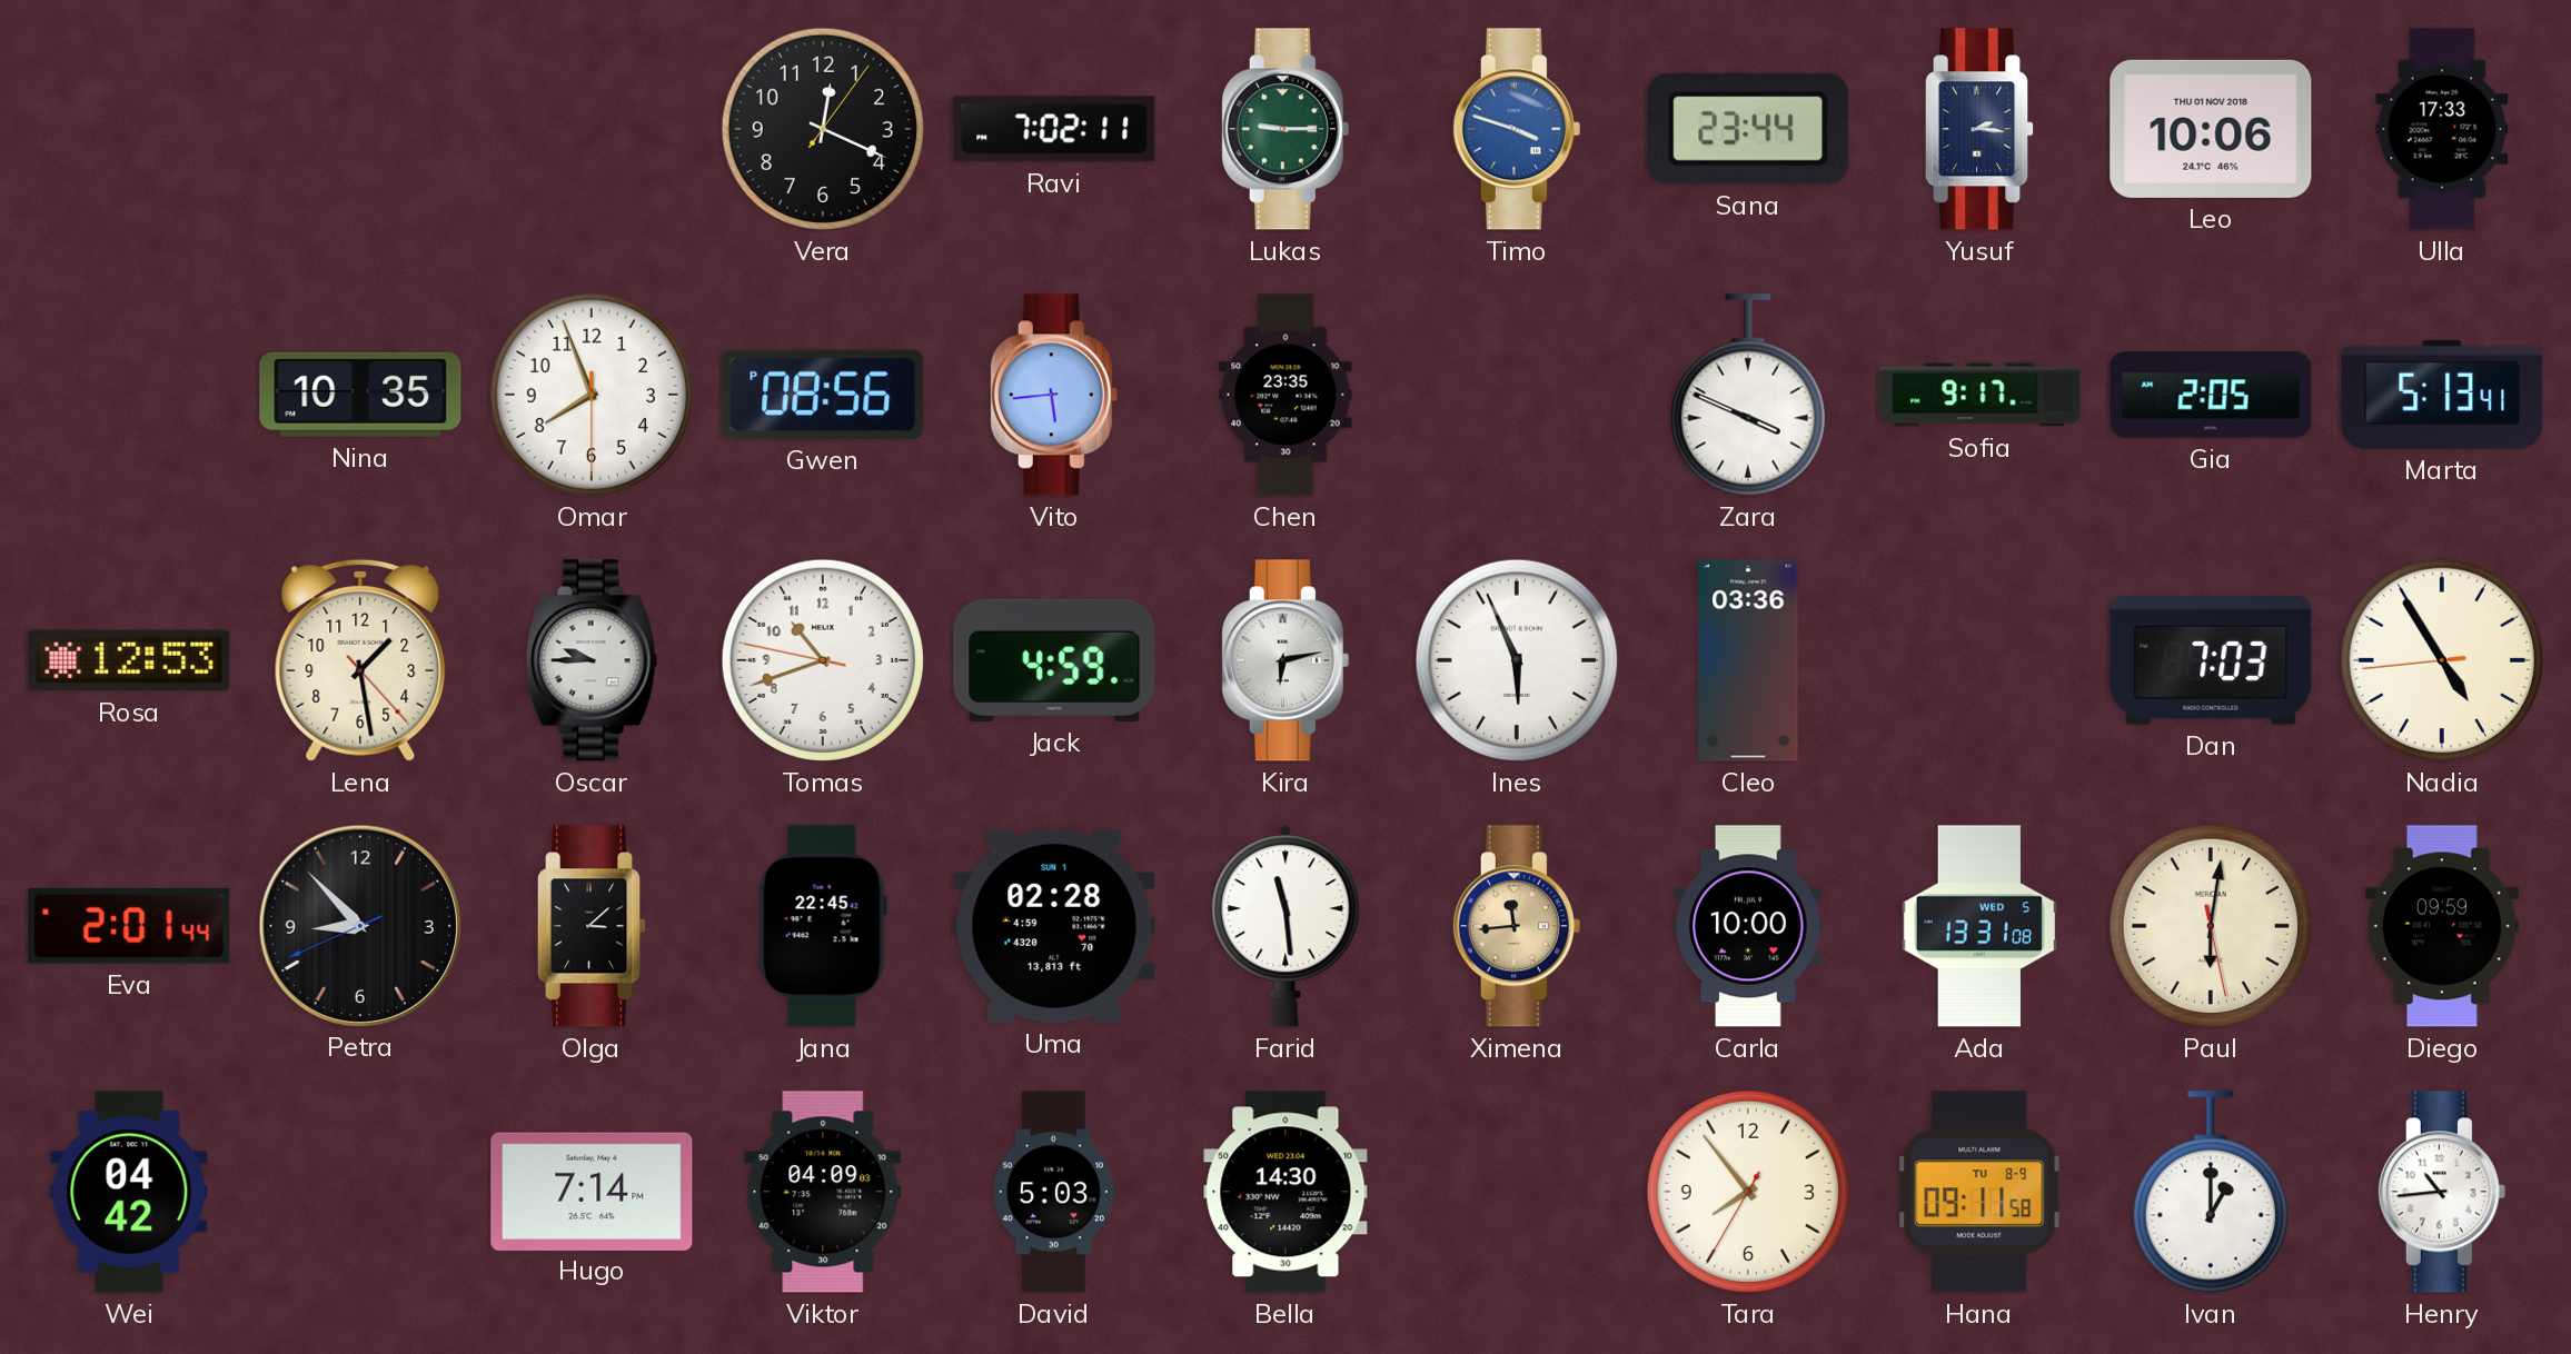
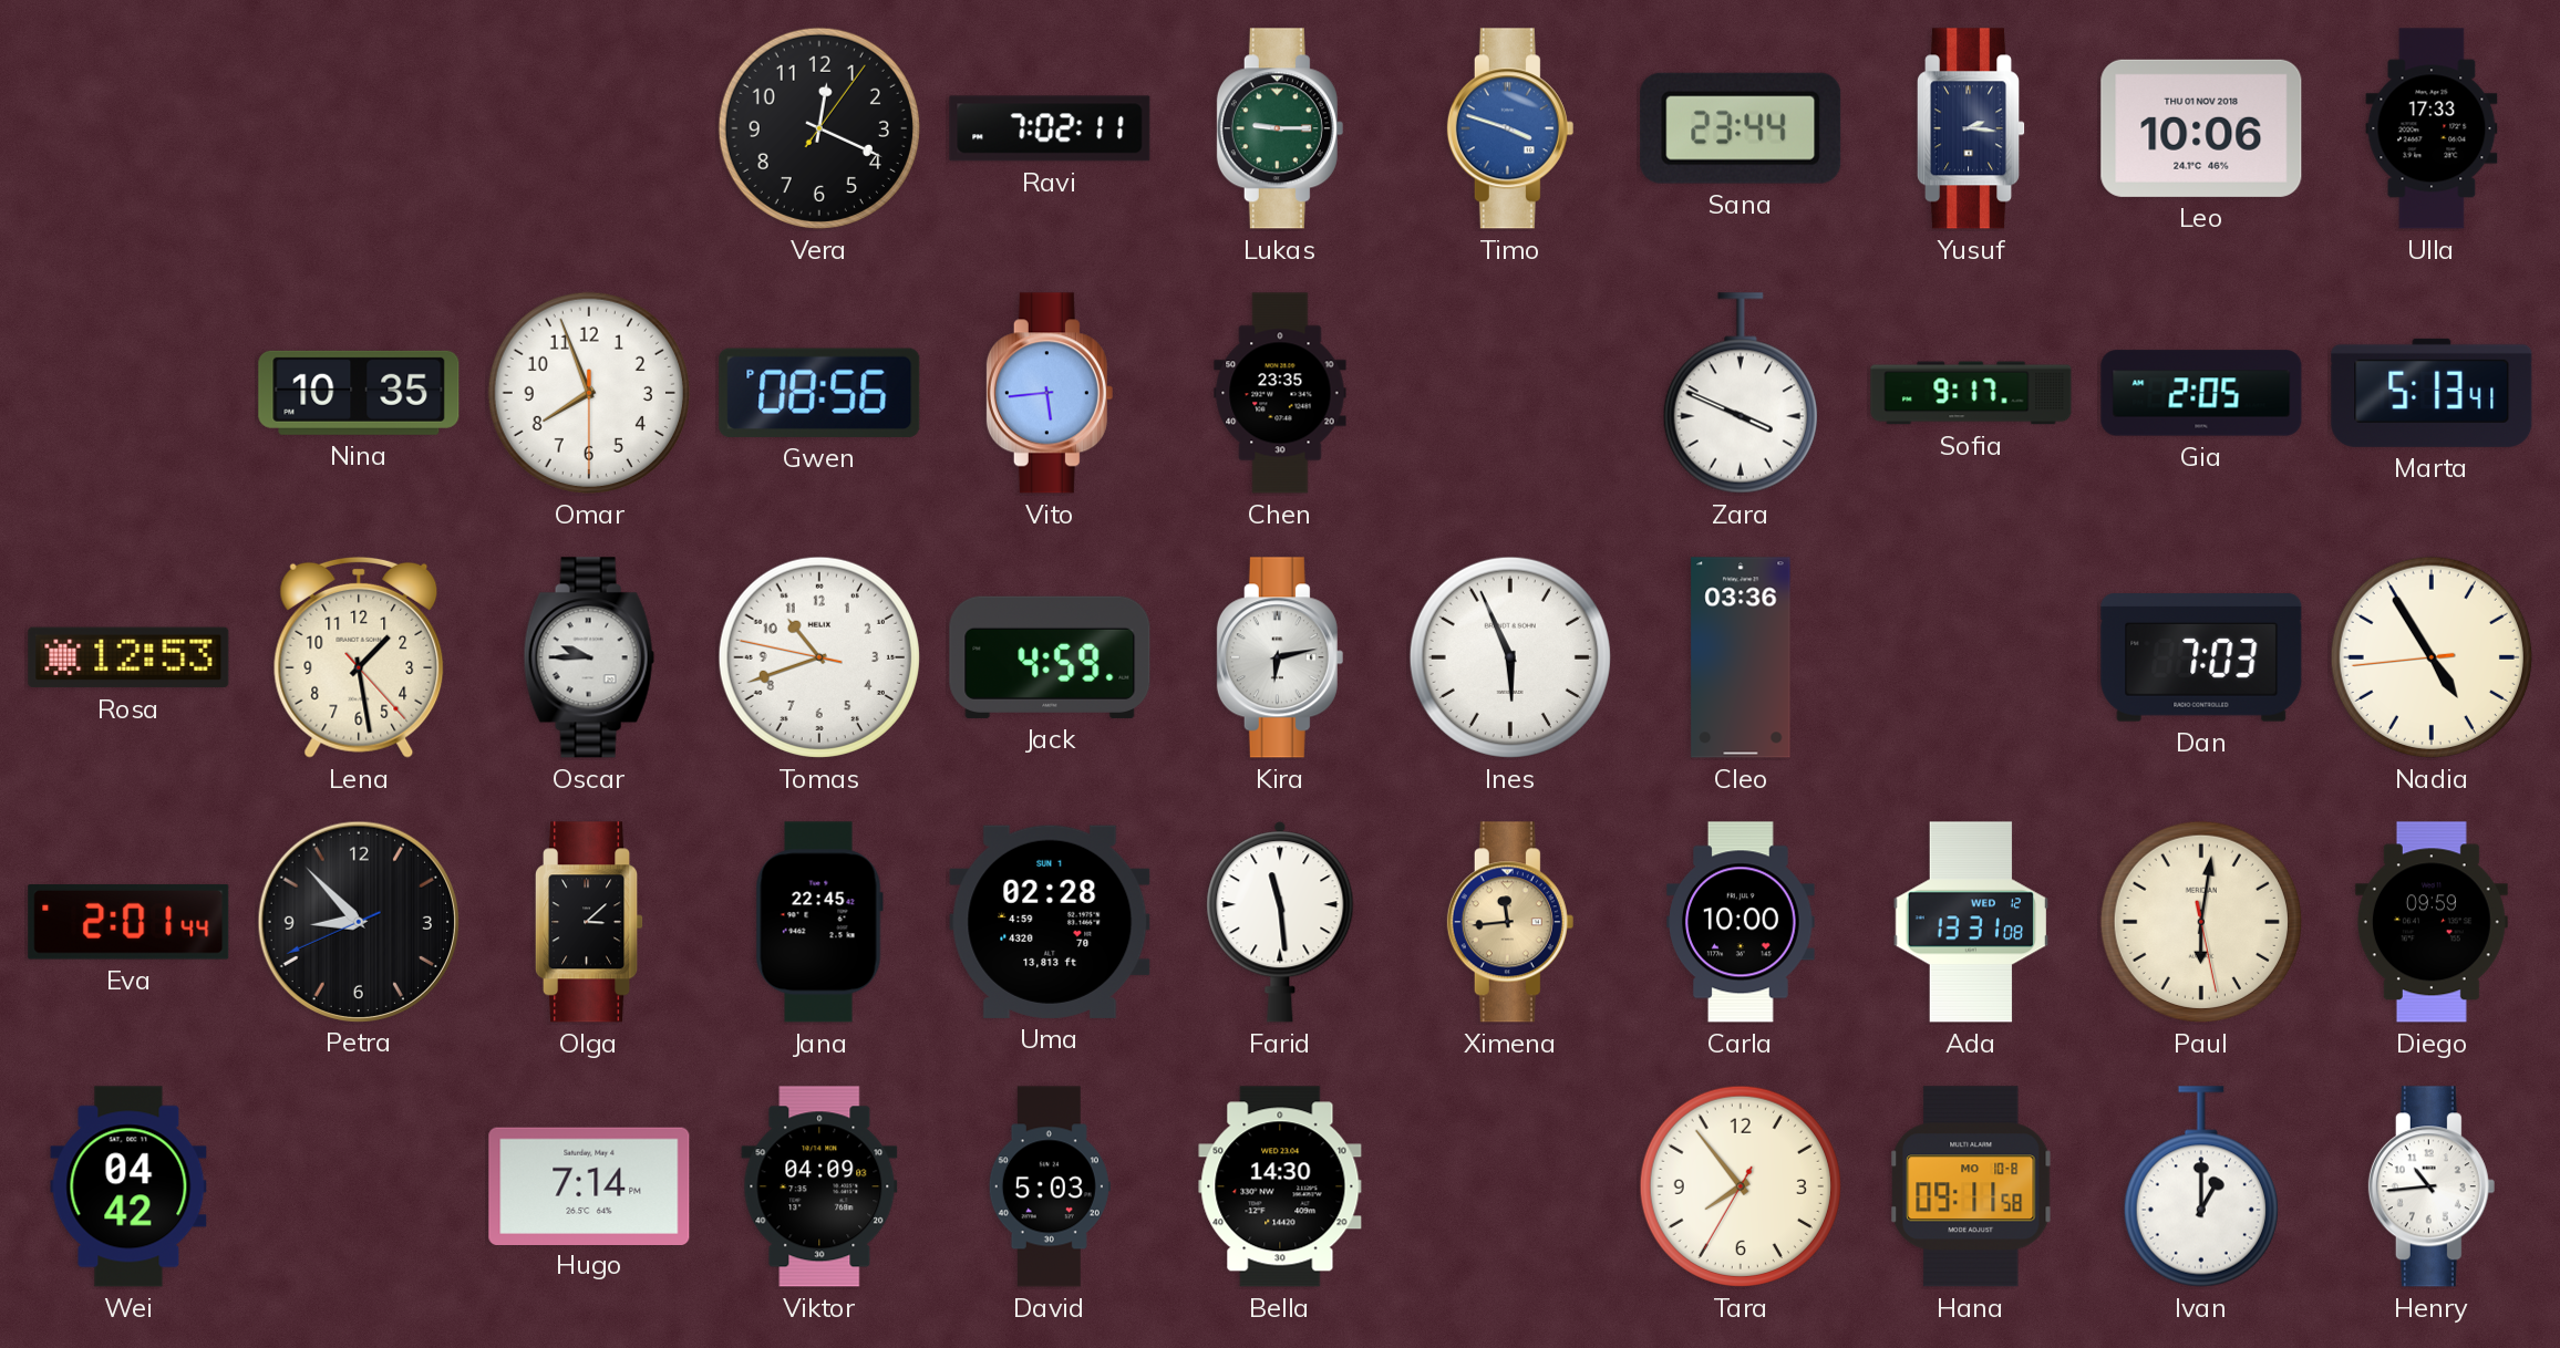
Ada date: WED 5 -> WED 12 (1971, 922)
Hana date: TU 8-9 -> MO 10-8 (1971, 1186)
